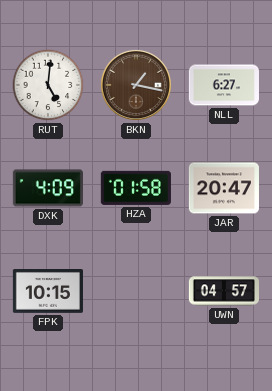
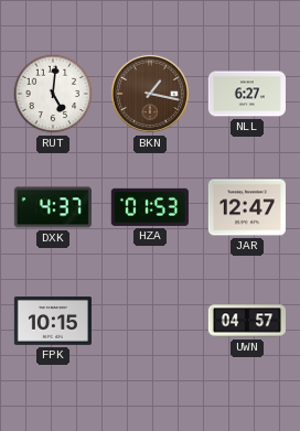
DXK: 4:09 -> 4:37 (53, 207)
HZA: 01:58 -> 01:53 (150, 207)
JAR: 20:47 -> 12:47 (247, 207)
